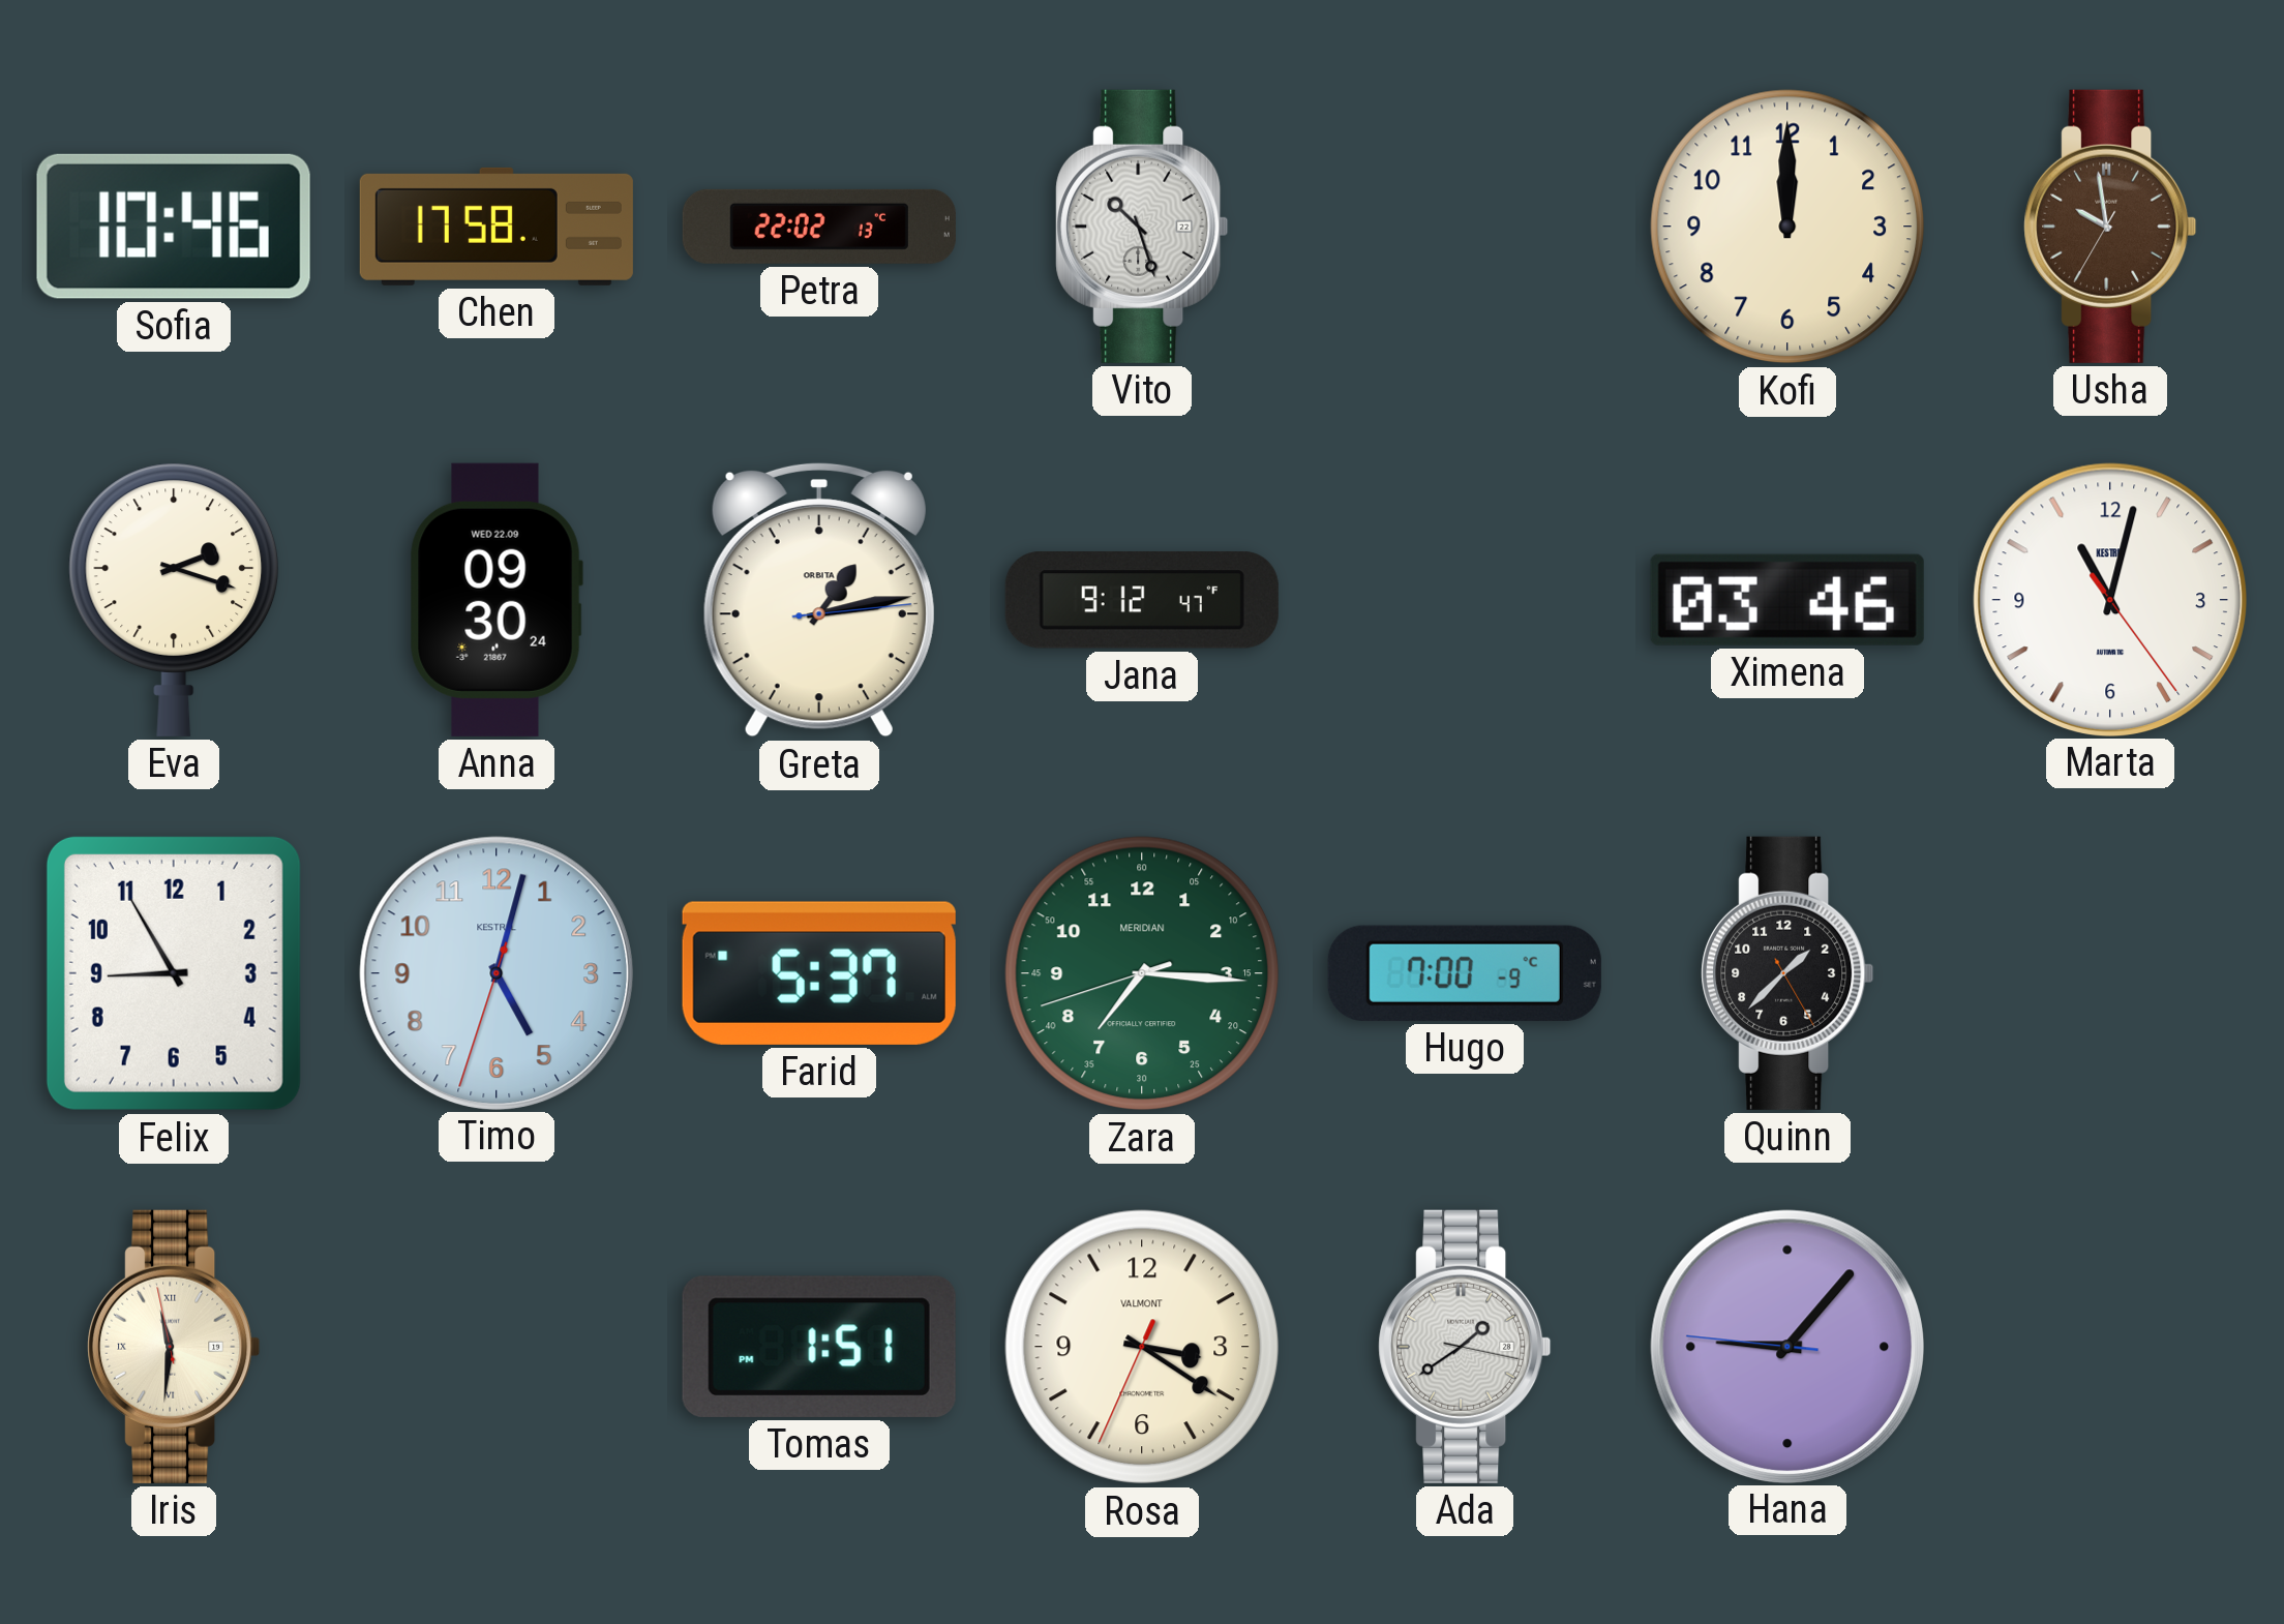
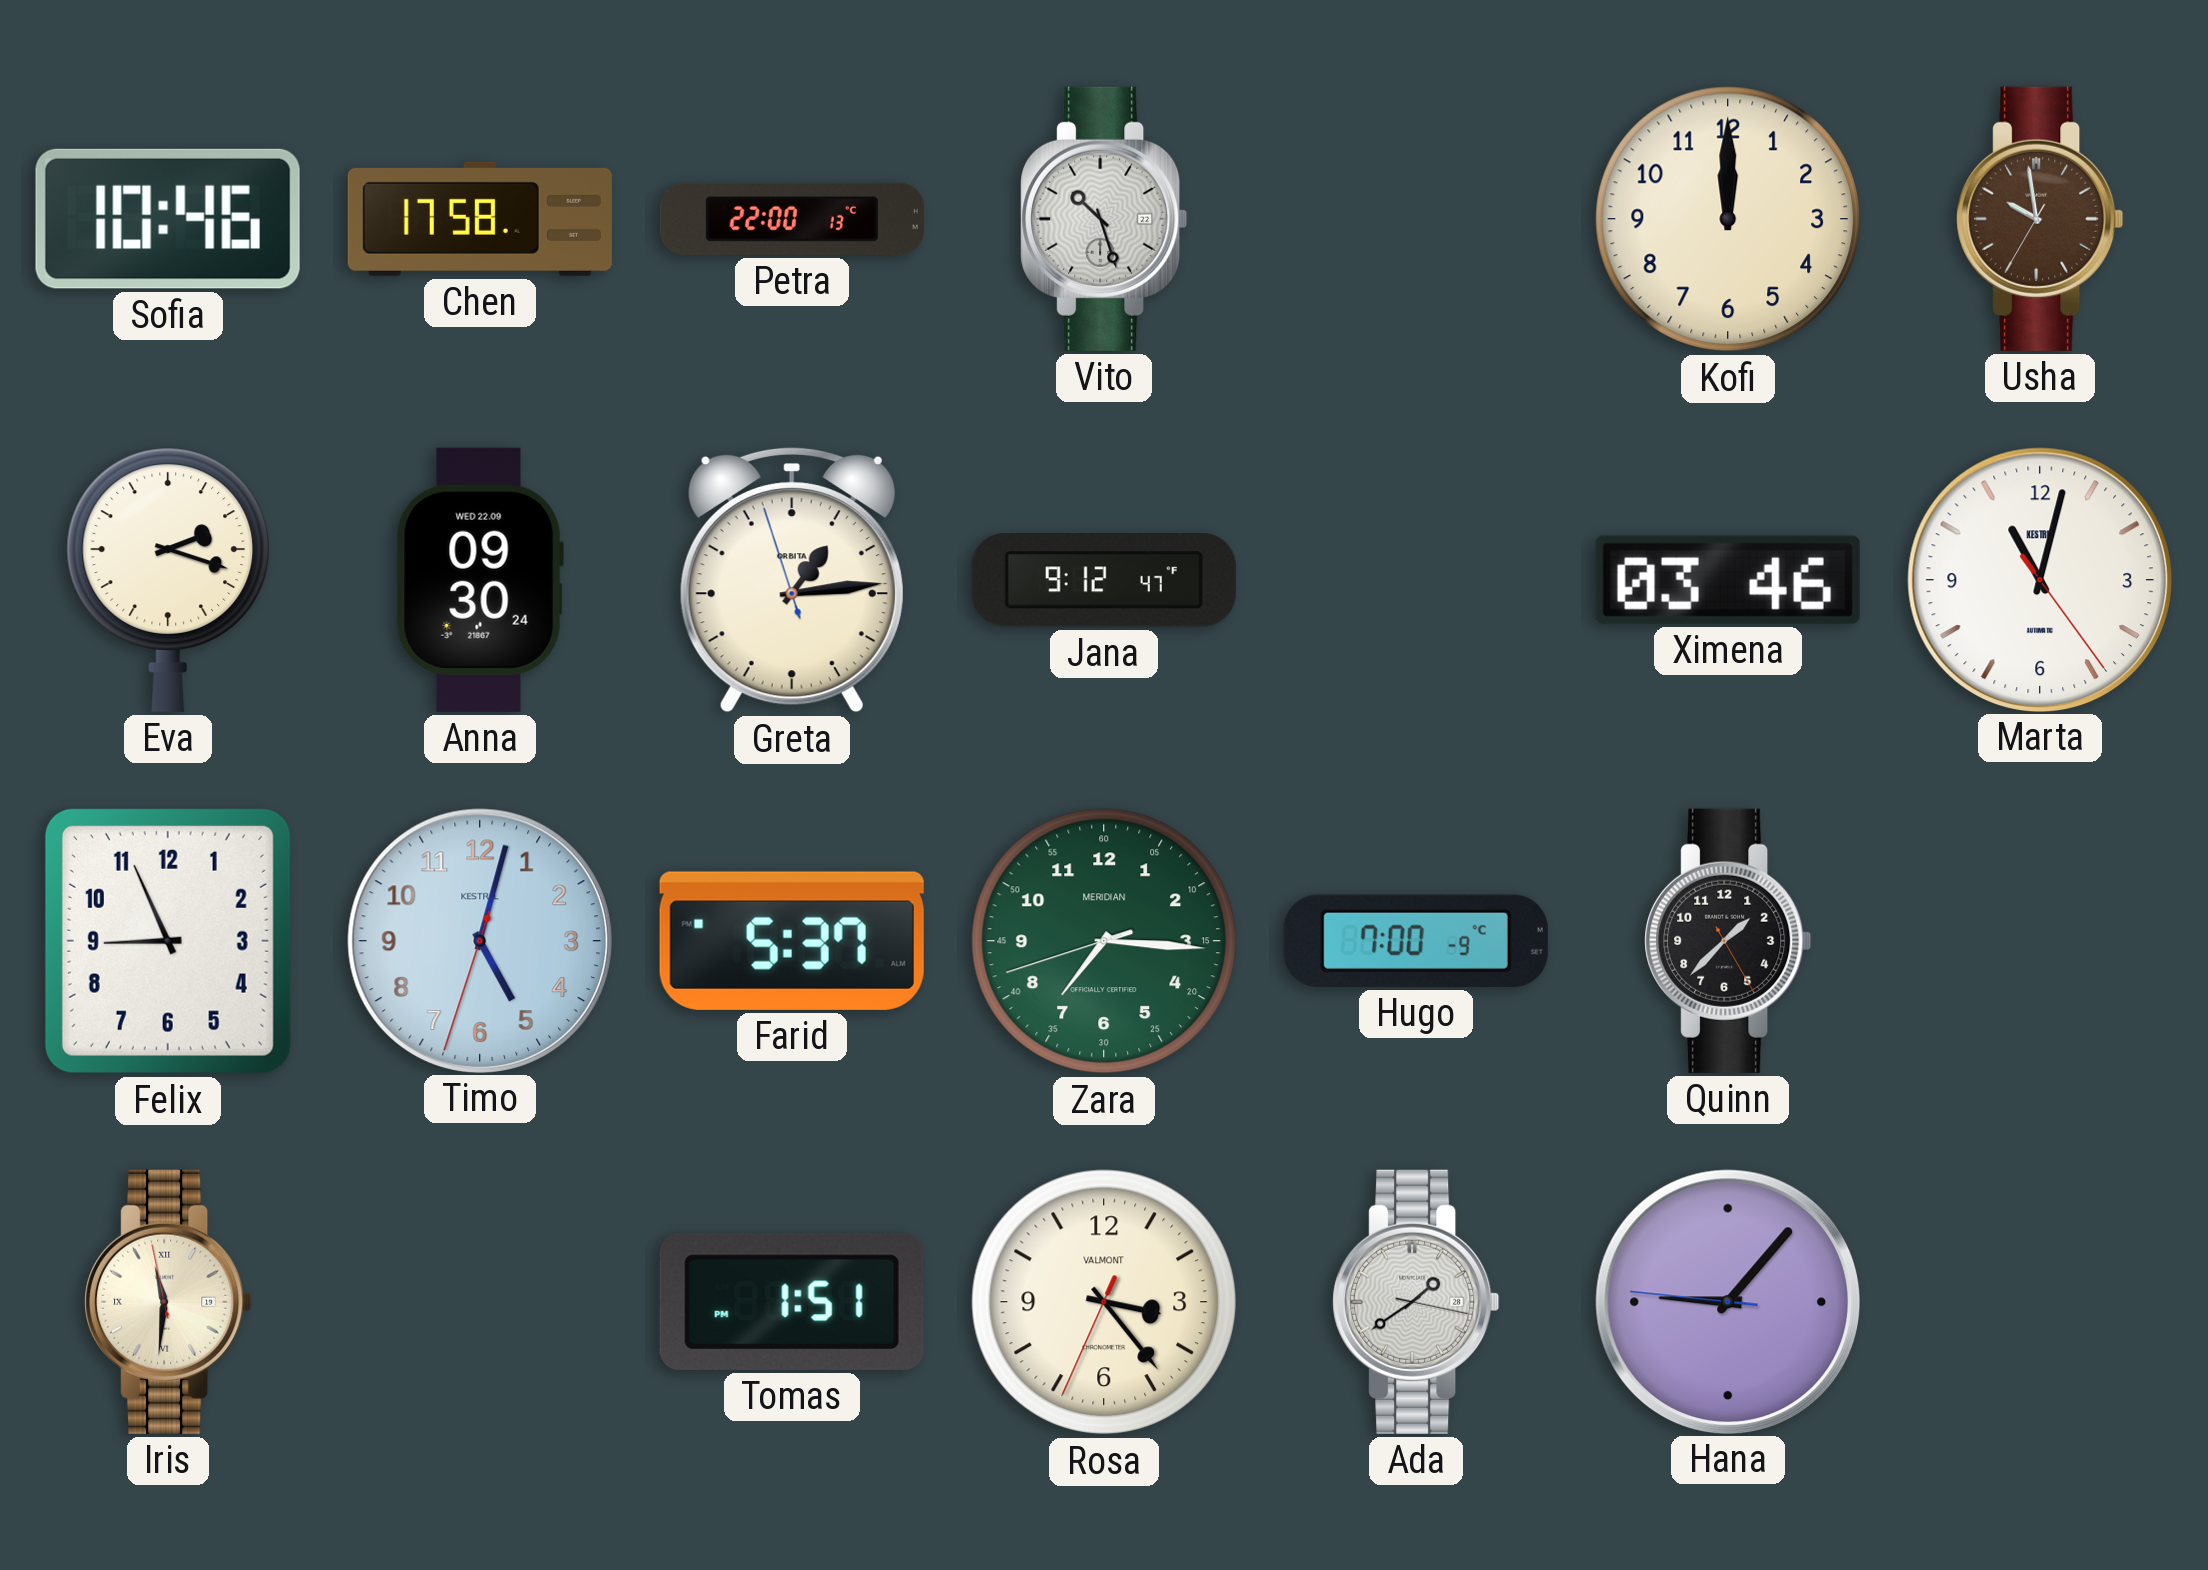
Petra: 22:02 -> 22:00 (792, 219)
Greta: 1:13:14 -> 1:13:57 (792, 580)
Felix: 8:55 -> 8:56 (168, 941)
Rosa: 3:20 -> 3:23 (1104, 1302)
